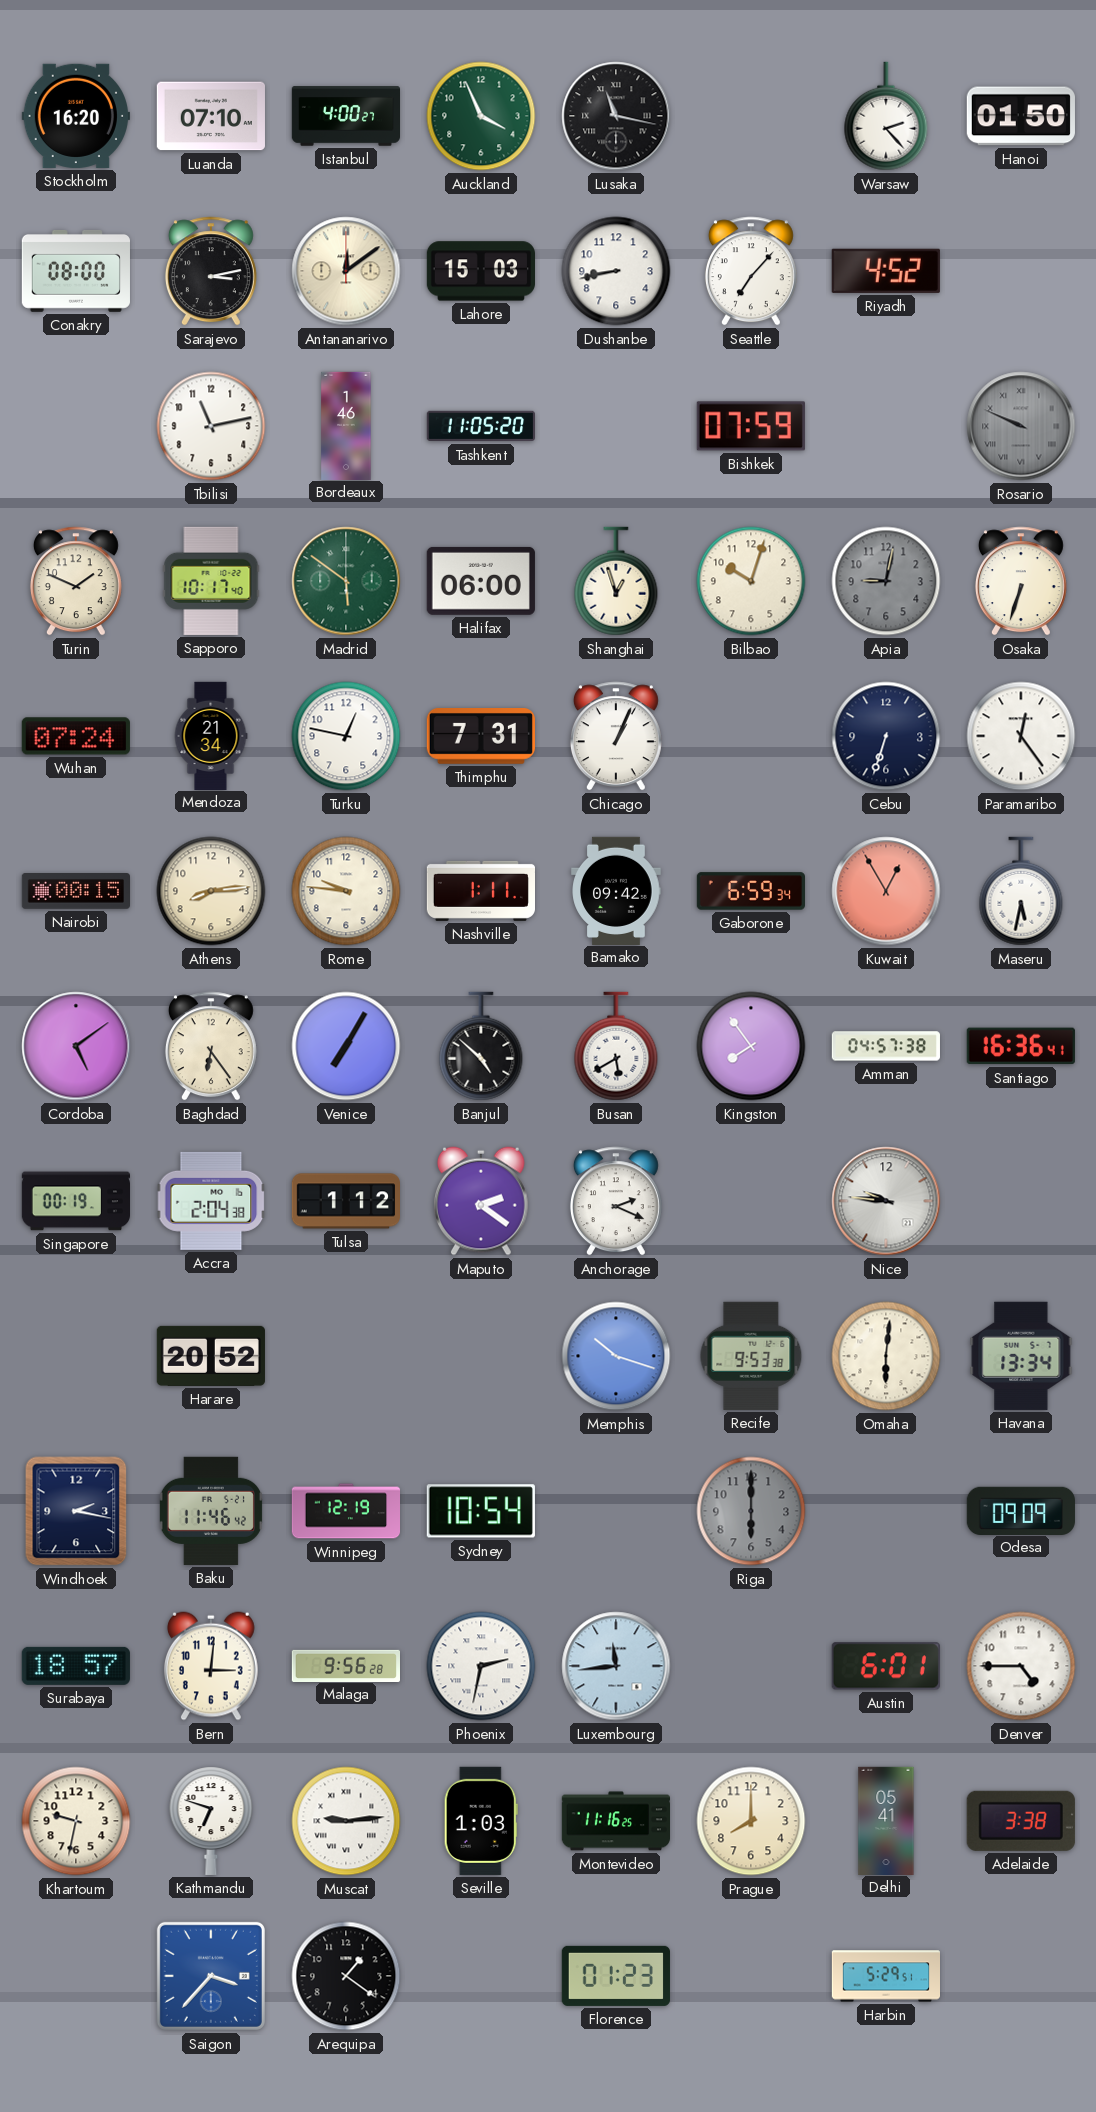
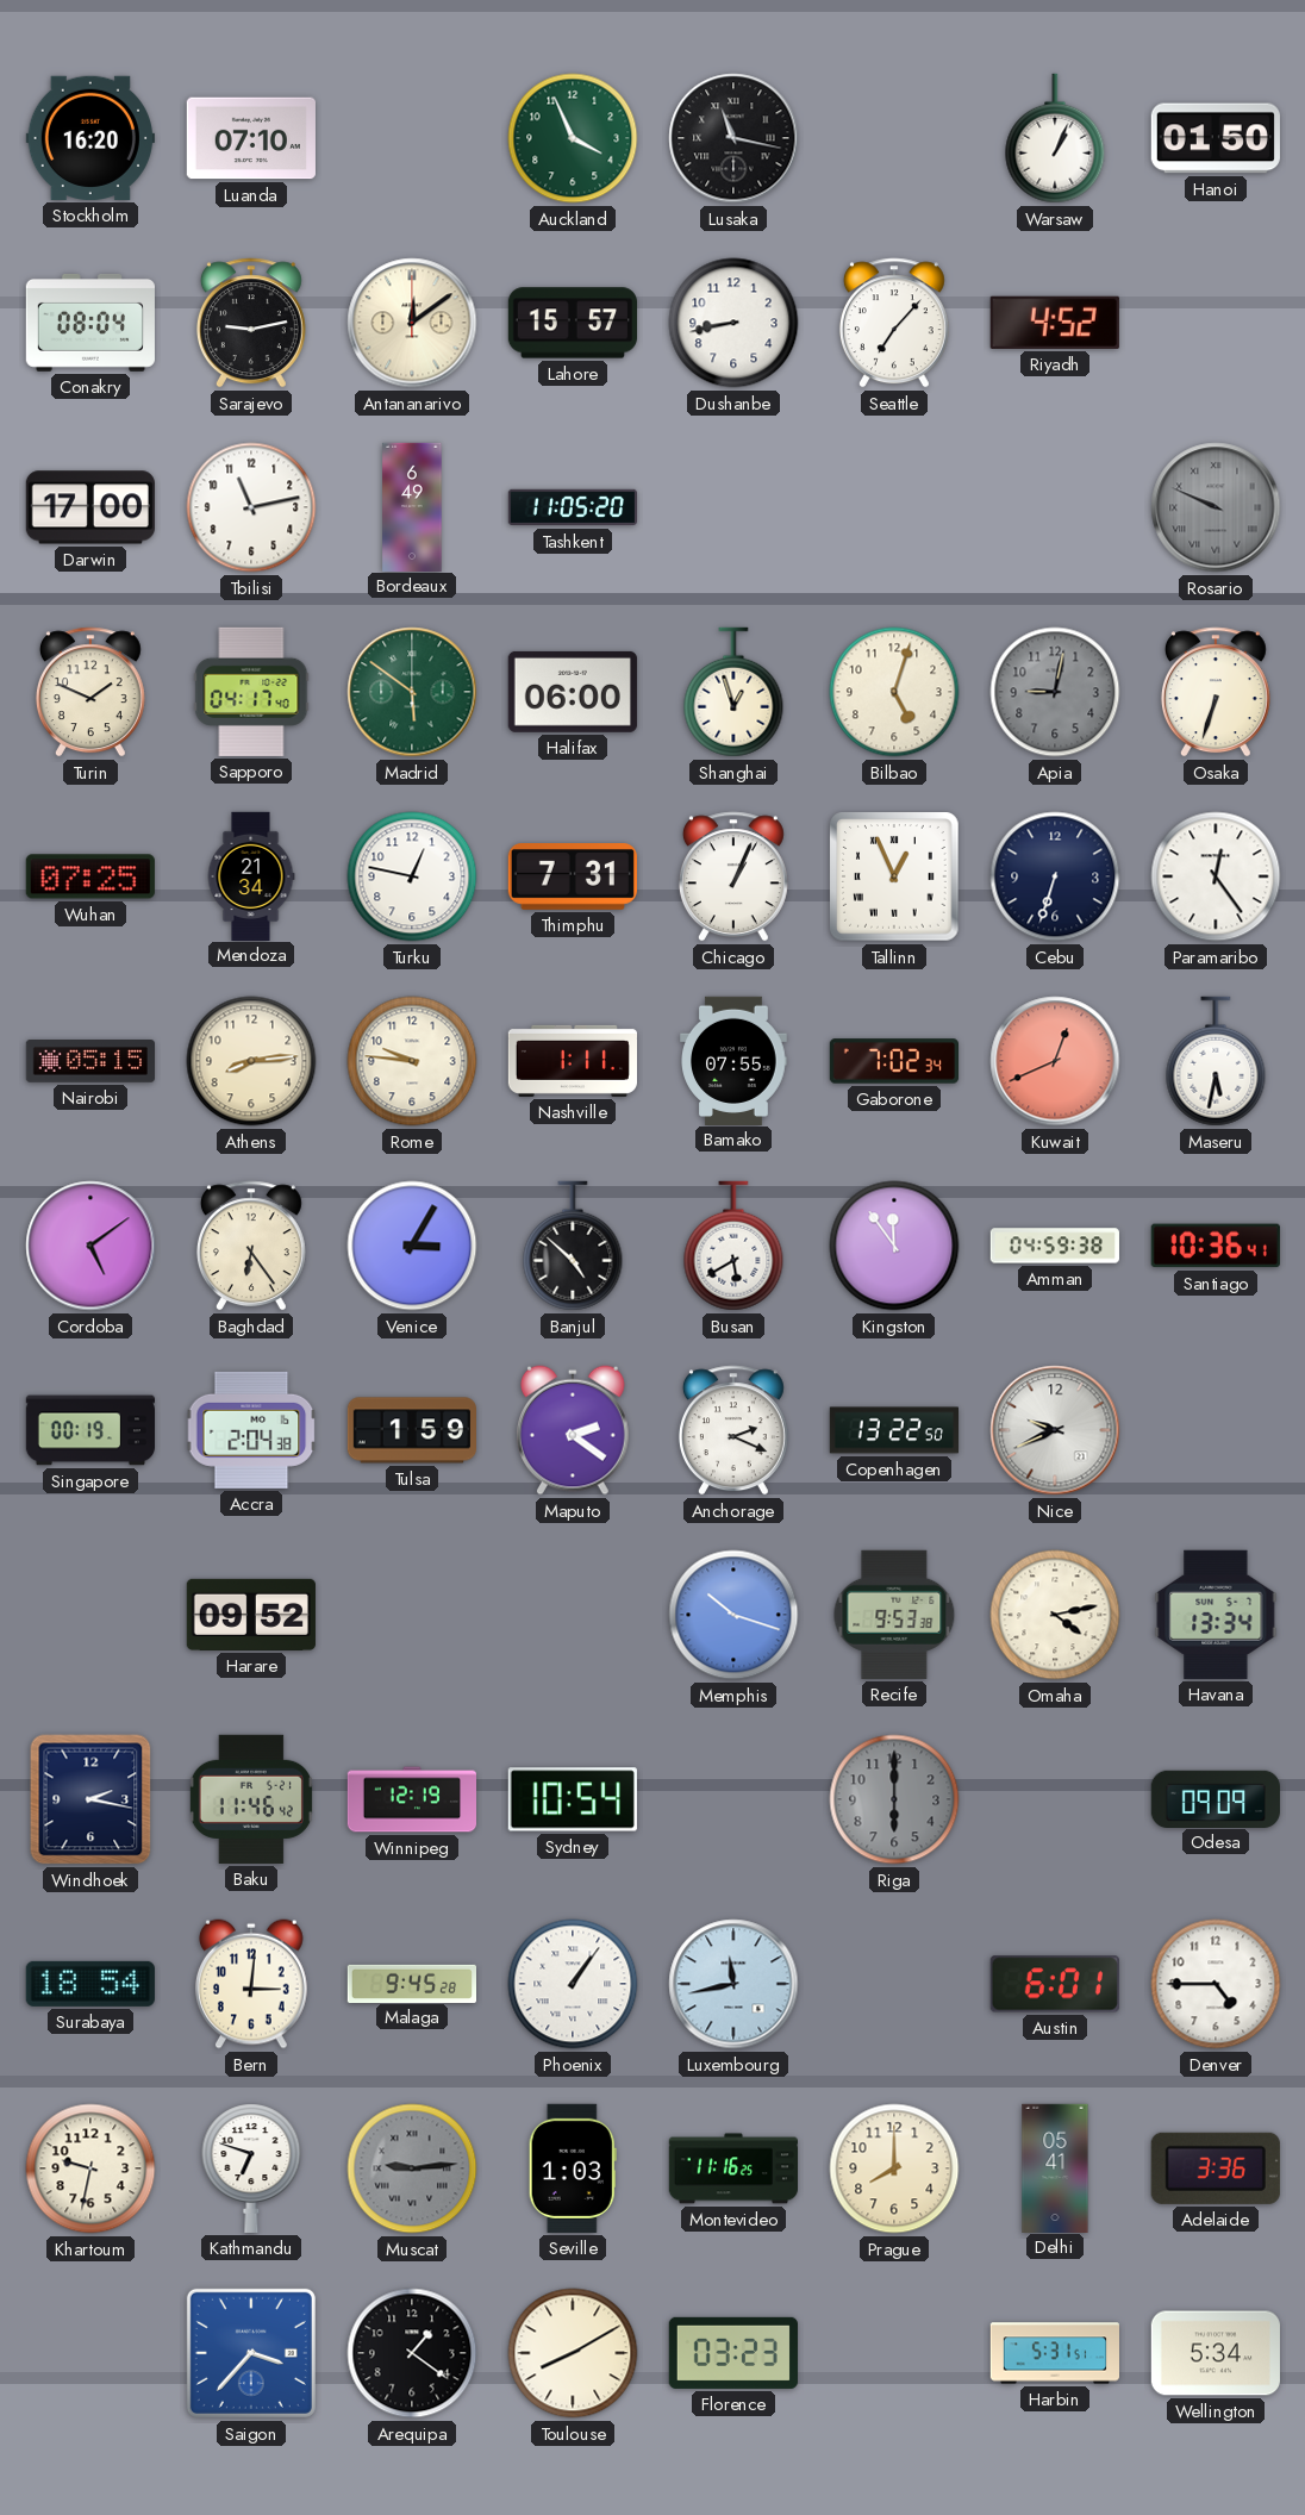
Istanbul: 4:00 -> none (345, 116)
Warsaw: 2:23 -> 1:04 (1055, 138)
Conakry: 08:00 -> 08:04 (90, 323)
Sarajevo: 3:13 -> 9:13 (251, 323)
Lahore: 15:03 -> 15:57 (572, 323)
Darwin: none -> 17:00 (90, 507)
Bordeaux: 1:46 -> 6:49 (412, 506)
Bishkek: 07:59 -> none (751, 426)
Sapporo: 10:17 -> 04:17 (251, 692)
Bilbao: 10:03 -> 5:03 (894, 692)
Wuhan: 07:24 -> 07:25 (90, 876)
Tallinn: none -> 12:56 (894, 876)
Nairobi: 00:15 -> 05:15 (89, 1062)
Bamako: 09:42 -> 07:55 (733, 1060)
Gaborone: 6:59 -> 7:02 (893, 1061)
Kuwait: 12:55 -> 12:41 (1055, 1061)
Venice: 7:05 -> 3:05 (412, 1246)
Kingston: 7:54 -> 11:54 (894, 1246)
Amman: 04:57 -> 04:59 (1054, 1246)
Santiago: 16:36 -> 10:36 (1216, 1246)
Tulsa: 1:12 -> 1:59 (411, 1430)
Copenhagen: none -> 13:22 (893, 1430)
Nice: 9:46 -> 9:41 (1055, 1430)
Harare: 20:52 -> 09:52 (251, 1615)
Omaha: 6:01 -> 4:13 (1055, 1615)
Surabaya: 18:57 -> 18:54 (90, 1984)
Malaga: 9:56 -> 9:45 (411, 1983)
Phoenix: 2:32 -> 1:06 (573, 1984)
Luxembourg: 11:44 -> 11:43 (733, 1984)
Muscat dial: white -> grey (412, 2168)
Adelaide: 3:38 -> 3:36 (1216, 2168)
Toulouse: none -> 8:10 (573, 2353)
Florence: 01:23 -> 03:23 (733, 2353)
Harbin: 5:29 -> 5:31 (1054, 2353)
Wellington: none -> 5:34 (1216, 2353)
